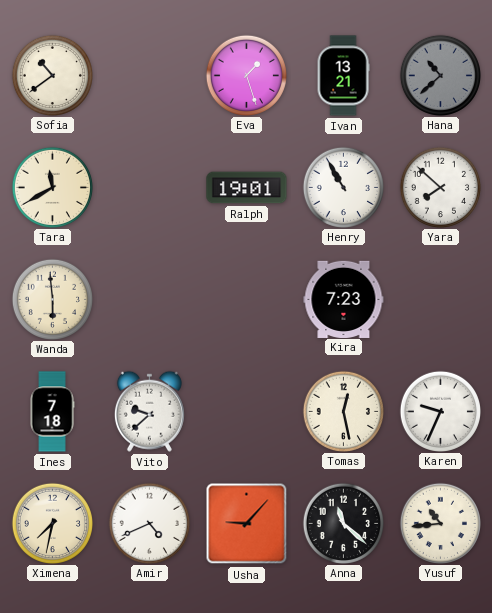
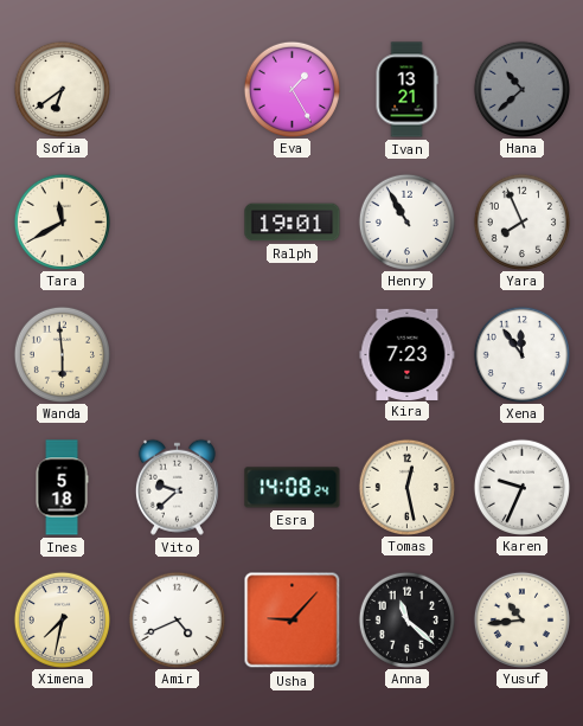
Sofia: 10:39 -> 6:39 (62, 89)
Eva: 1:27 -> 1:25 (291, 89)
Yara: 7:52 -> 7:56 (521, 221)
Xena: none -> 11:54 (521, 354)
Ines: 7:18 -> 5:18 (62, 488)
Esra: none -> 14:08 (293, 488)
